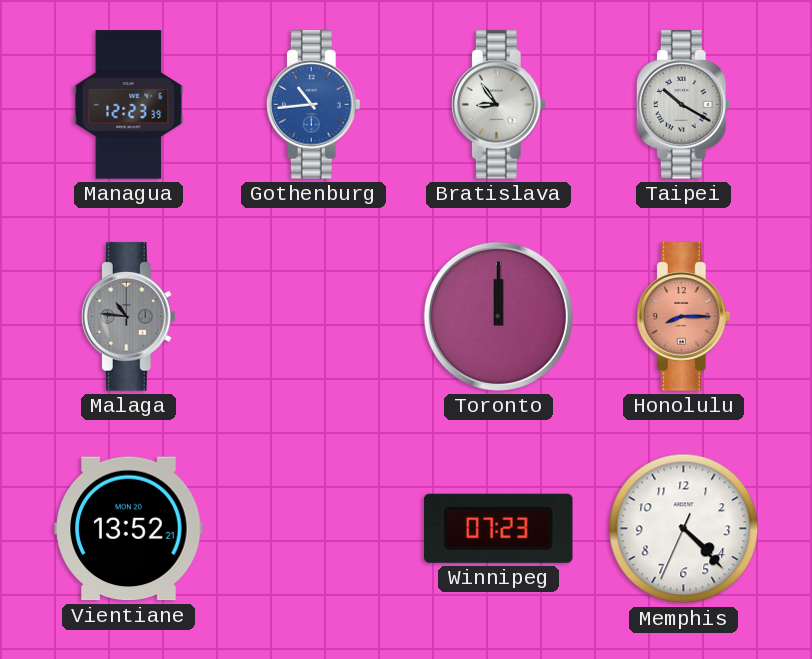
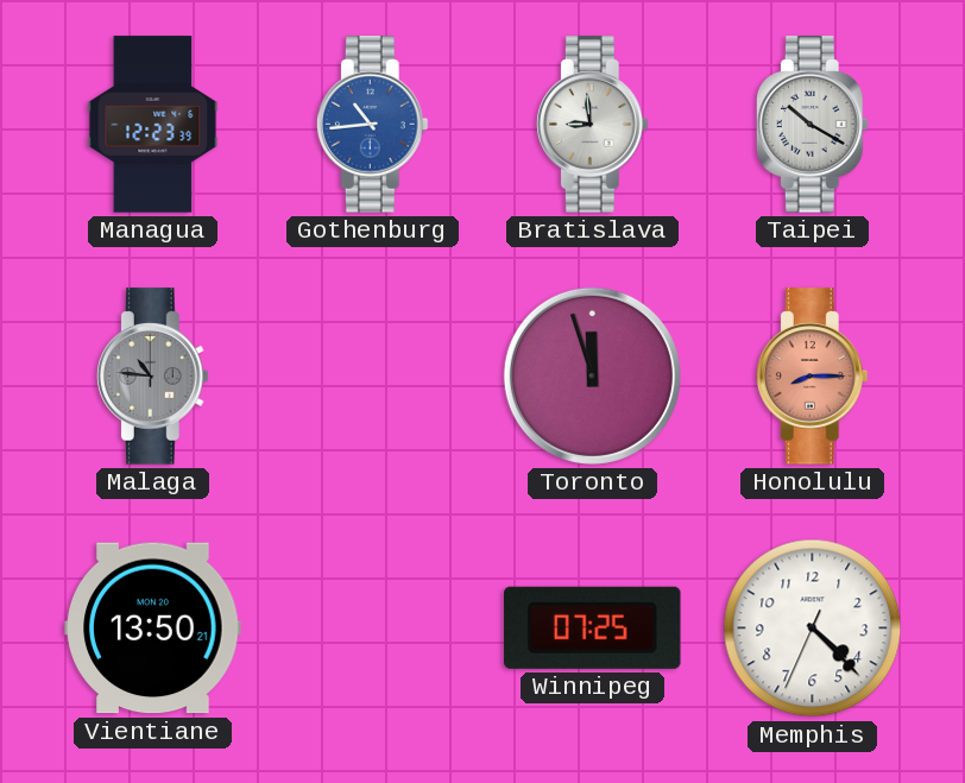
Bratislava: 8:54 -> 8:59 (592, 125)
Toronto: 12:00 -> 11:57 (592, 375)
Vientiane: 13:52 -> 13:50 (153, 629)
Winnipeg: 07:23 -> 07:25 (593, 627)
